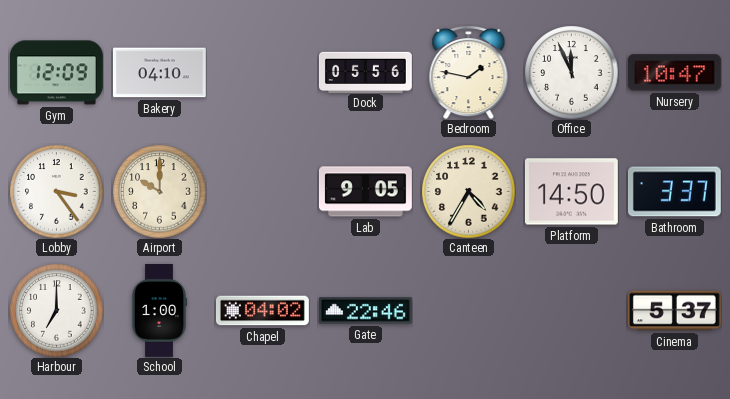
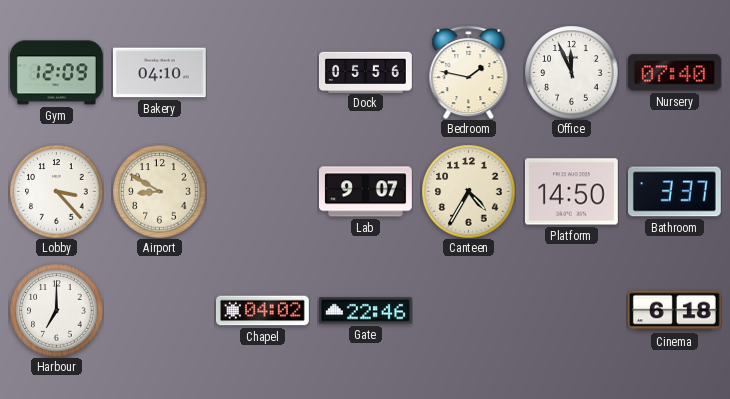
Nursery: 10:47 -> 07:40 (674, 73)
Lobby: 3:24 -> 3:23 (56, 191)
Airport: 10:00 -> 8:50 (159, 191)
Lab: 9:05 -> 9:07 (365, 192)
School: 1:00 -> none (159, 311)
Cinema: 5:37 -> 6:18 (674, 311)
